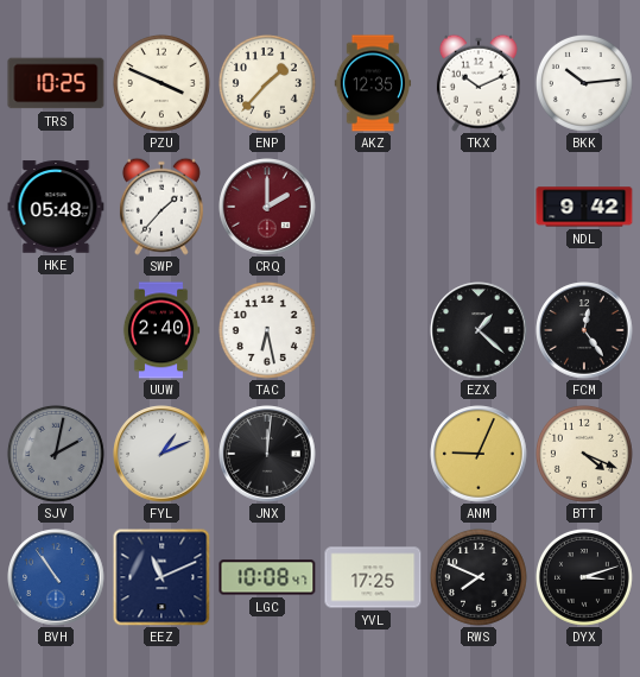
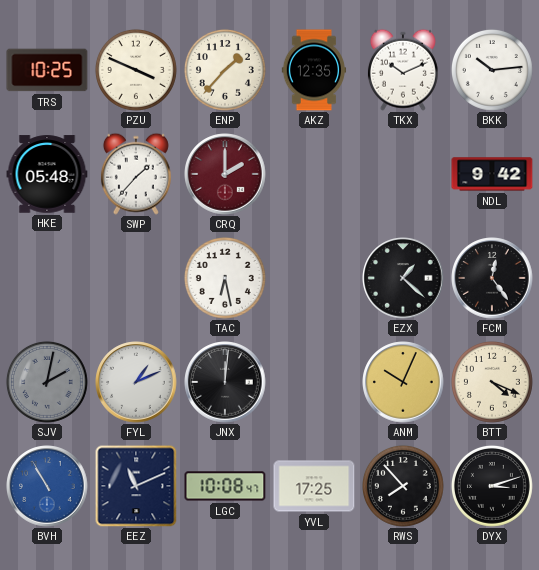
UUW: 2:40 -> none (161, 330)
ANM: 9:04 -> 10:04 (403, 382)
BVH: 10:54 -> 10:55 (47, 486)
RWS: 7:49 -> 7:53 (403, 486)
